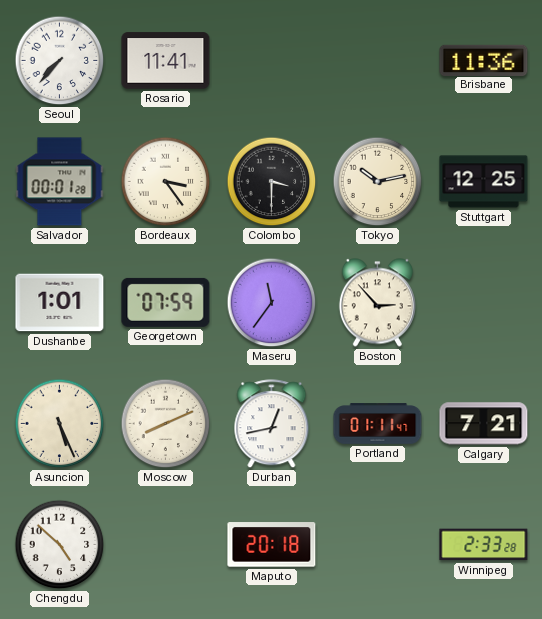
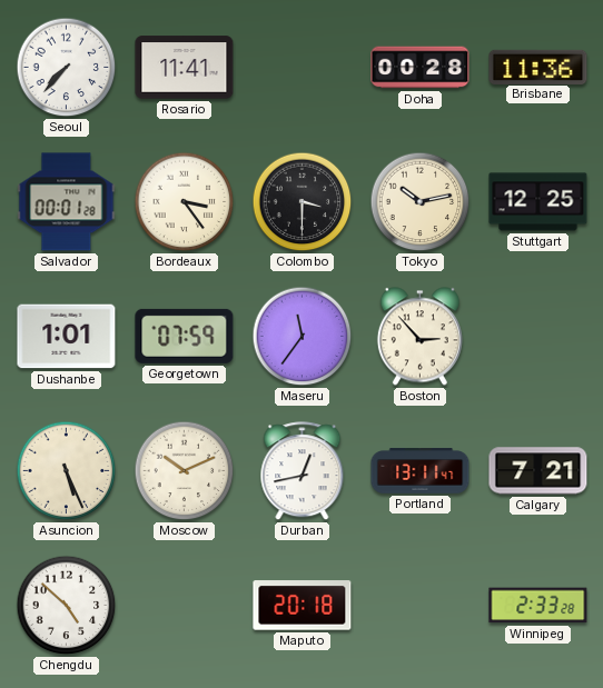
Doha: none -> 00:28 (421, 68)
Moscow: 8:11 -> 10:11 (185, 471)
Portland: 01:11 -> 13:11 (421, 471)
